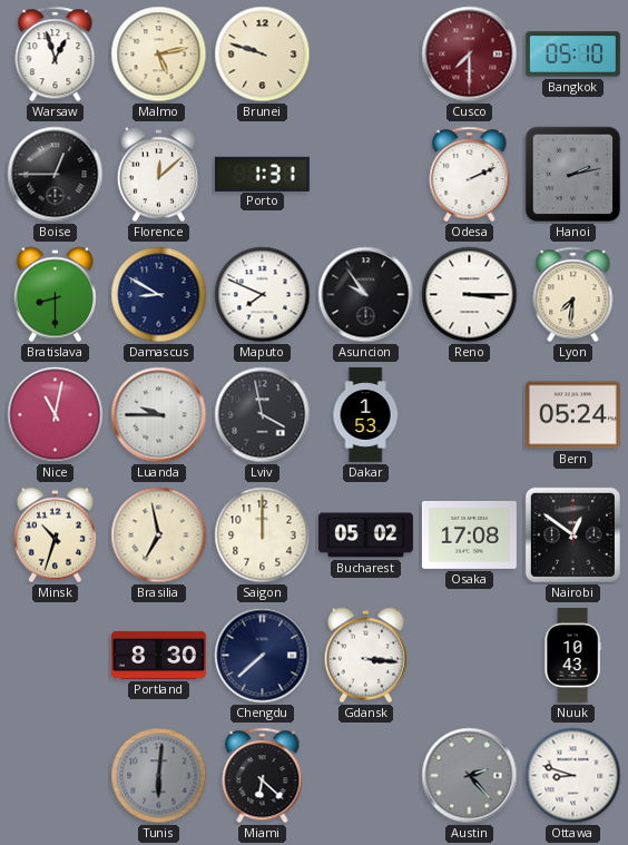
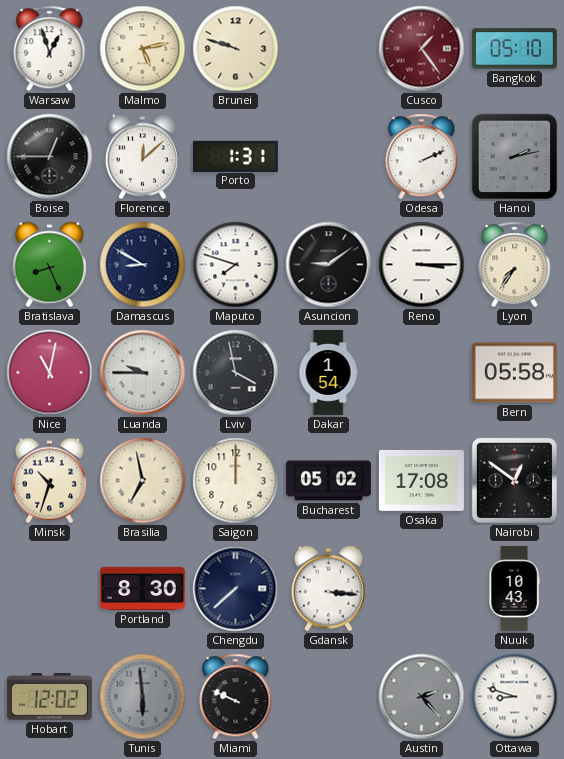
Cusco: 7:30 -> 1:24 (422, 49)
Bratislava: 8:30 -> 8:26 (49, 265)
Maputo: 7:49 -> 7:48 (236, 265)
Asuncion: 9:54 -> 9:09 (329, 265)
Lyon: 7:31 -> 7:36 (515, 265)
Dakar: 1:53 -> 1:54 (328, 372)
Bern: 05:24 -> 05:58 (514, 373)
Hobart: none -> 12:02 (49, 697)
Tunis: 6:01 -> 5:59 (143, 697)
Miami: 6:22 -> 9:49 (236, 697)
